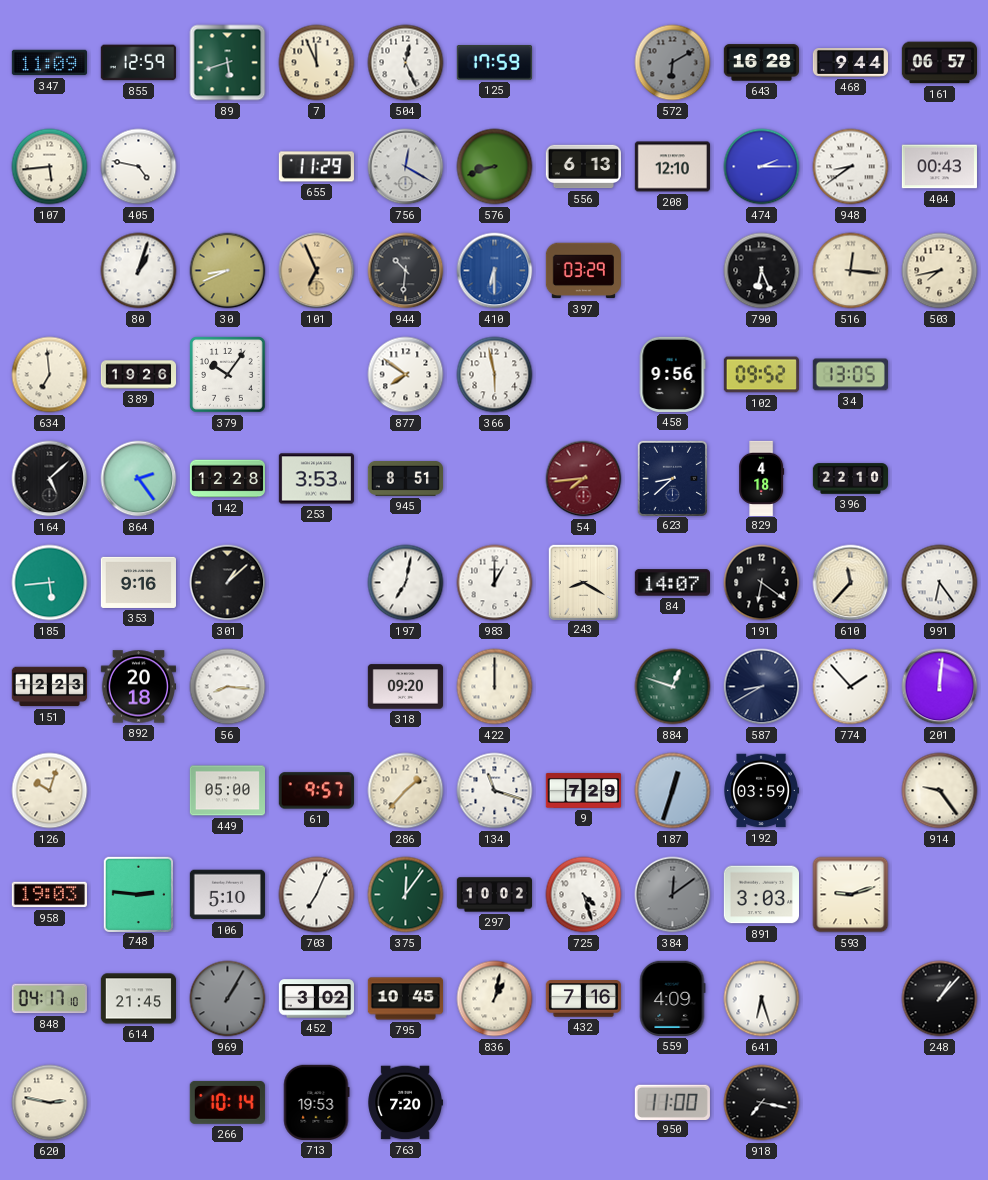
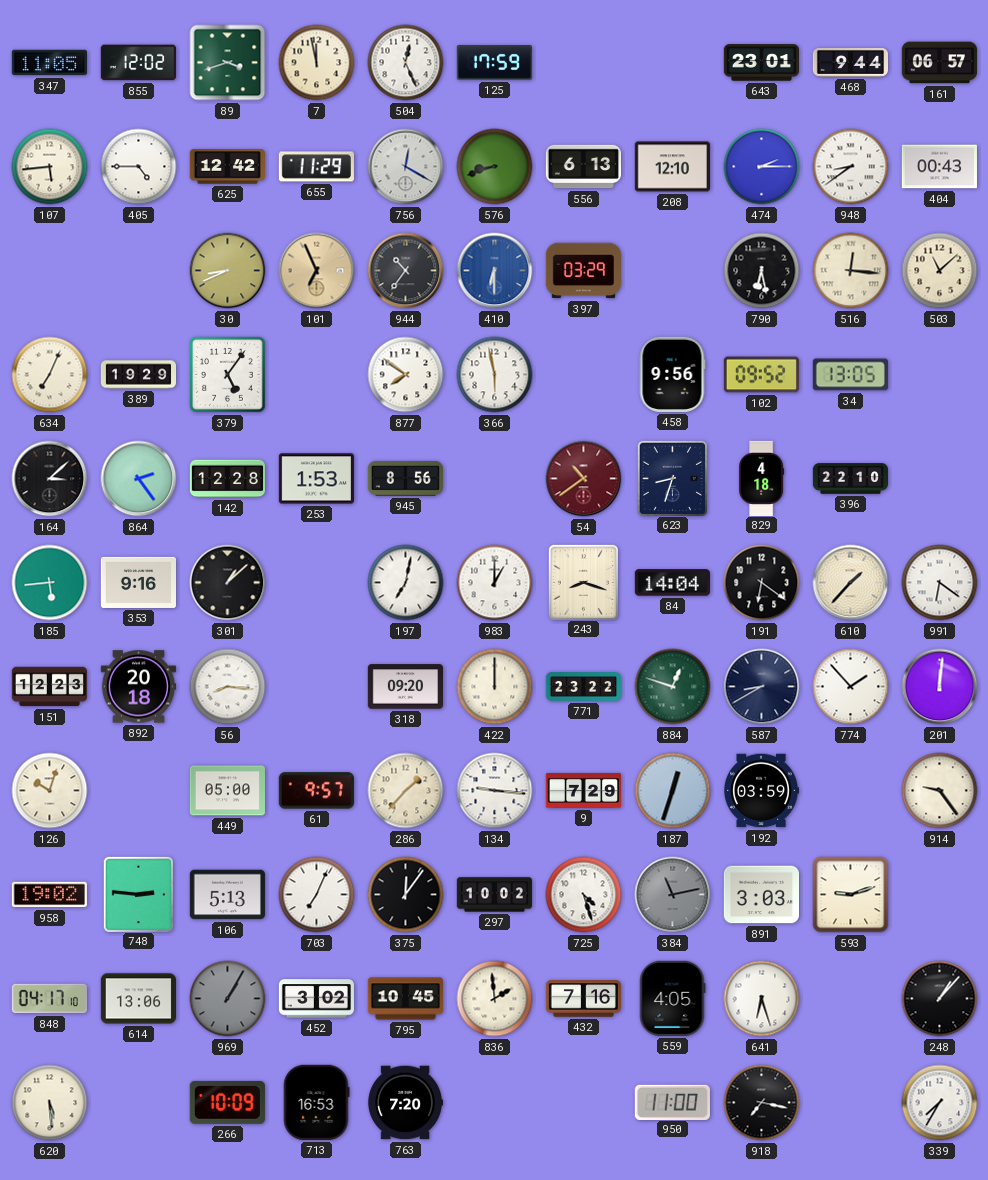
347: 11:09 -> 11:05 (49, 63)
855: 12:59 -> 12:02 (138, 63)
89: 5:42 -> 3:42 (228, 63)
7: 11:56 -> 11:58 (317, 63)
572: 6:10 -> none (673, 63)
643: 16:28 -> 23:01 (761, 63)
405: 4:47 -> 4:45 (139, 167)
625: none -> 12:42 (227, 167)
80: 1:03 -> none (139, 271)
944: 10:31 -> 10:36 (406, 271)
790: 6:26 -> 6:28 (762, 271)
503: 7:43 -> 11:08 (940, 271)
634: 6:59 -> 7:04 (50, 375)
389: 19:26 -> 19:29 (138, 375)
379: 10:06 -> 5:06 (228, 375)
164: 5:08 -> 3:08 (50, 479)
253: 3:53 -> 1:53 (316, 479)
945: 8:51 -> 8:56 (405, 478)
54: 7:44 -> 10:39 (584, 479)
623: 8:38 -> 8:33 (672, 478)
243: 8:20 -> 8:18 (583, 582)
84: 14:07 -> 14:04 (672, 583)
610: 11:37 -> 1:37 (851, 583)
991: 6:24 -> 6:21 (940, 583)
771: none -> 23:22 (583, 687)
134: 11:18 -> 9:16 (495, 791)
958: 19:03 -> 19:02 (49, 895)
106: 5:10 -> 5:13 (227, 895)
375 dial: green -> black (406, 895)
384: 12:09 -> 11:13 (673, 895)
614: 21:45 -> 13:06 (138, 999)
836: 1:02 -> 1:59 (495, 999)
559: 4:09 -> 4:05 (672, 998)
620: 2:47 -> 5:29 (50, 1103)
266: 10:14 -> 10:09 (227, 1102)
713: 19:53 -> 16:53 (317, 1102)
339: none -> 7:35 (940, 1103)
